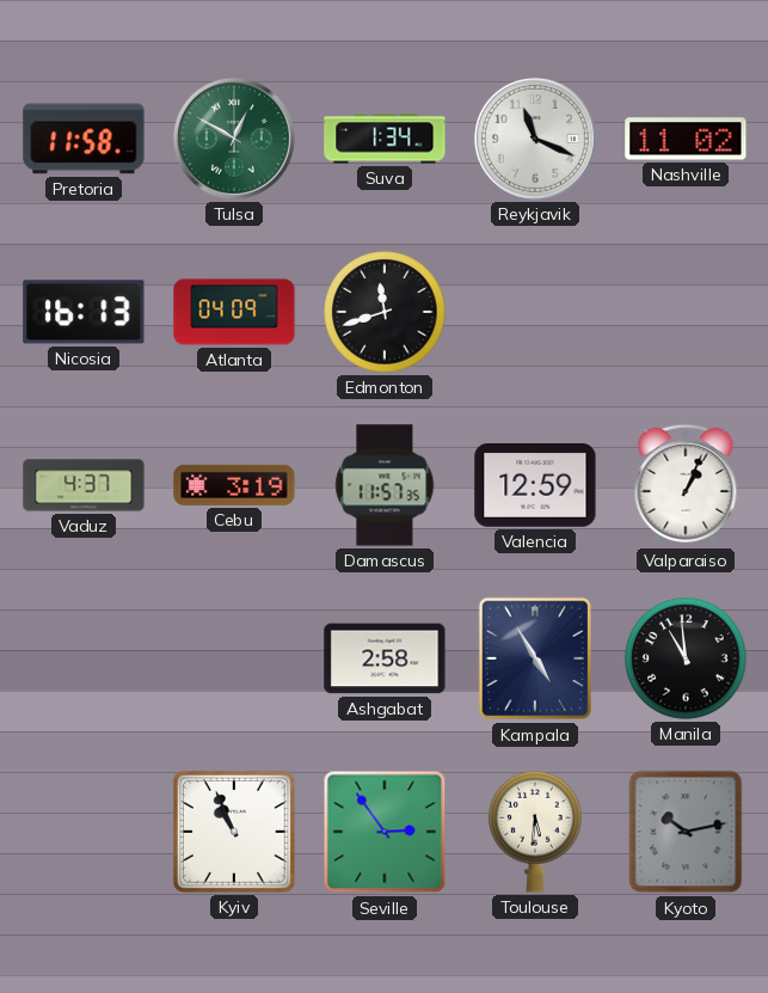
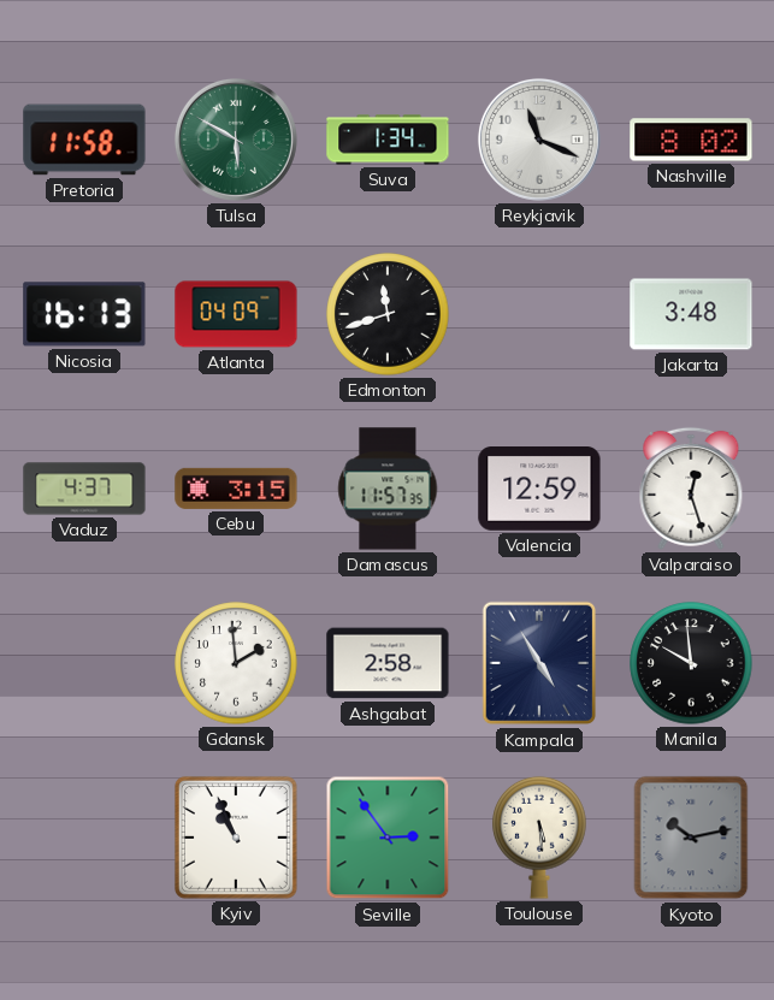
Tulsa: 12:50 -> 5:50 (236, 140)
Nashville: 11:02 -> 8:02 (691, 140)
Jakarta: none -> 3:48 (691, 314)
Cebu: 3:19 -> 3:15 (236, 489)
Valparaiso: 1:04 -> 12:27 (691, 489)
Gdansk: none -> 1:59 (236, 663)
Manila: 10:59 -> 9:59 (691, 663)
Toulouse: 5:31 -> 5:29 (539, 838)
